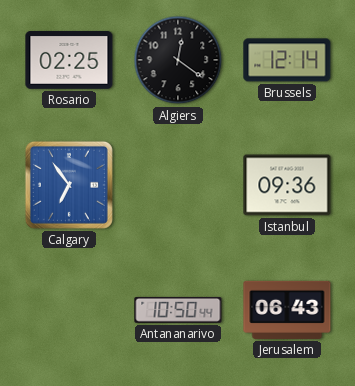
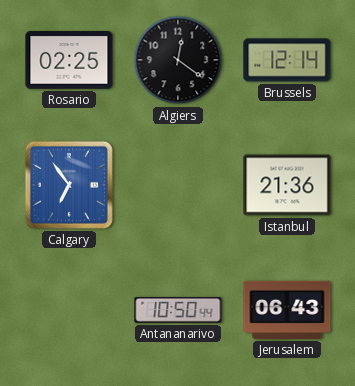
Istanbul: 09:36 -> 21:36 (287, 185)
